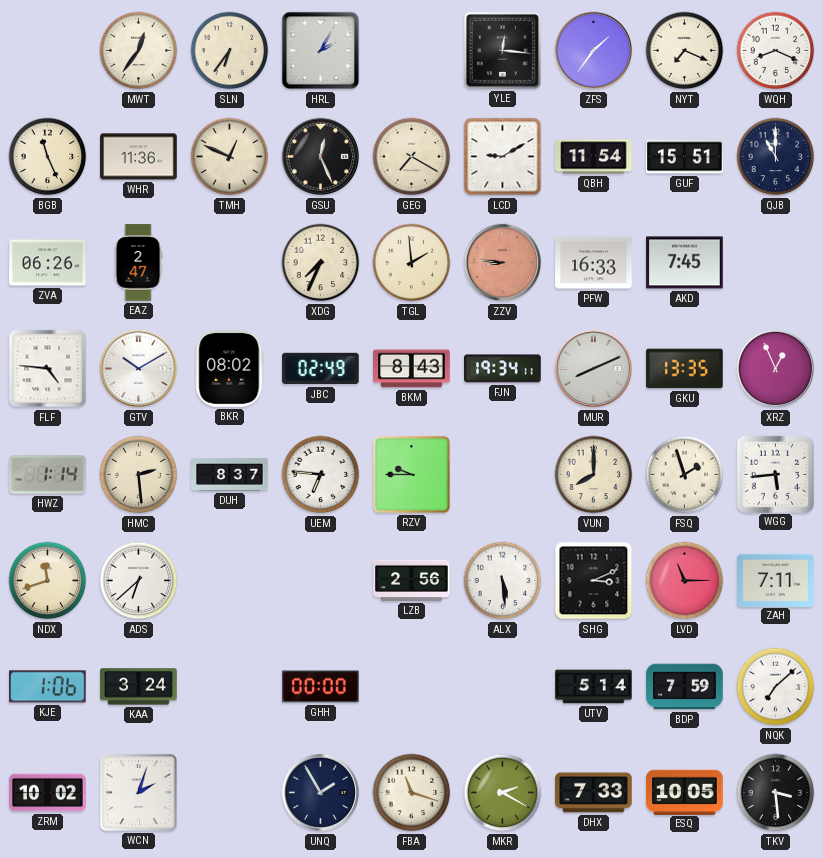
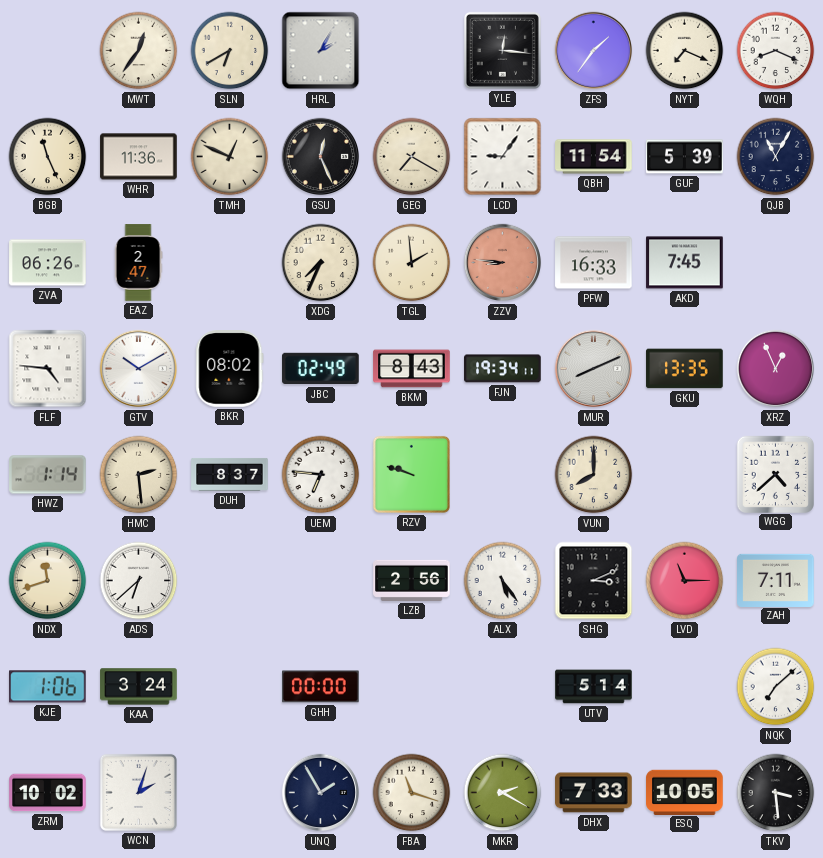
SLN: 6:36 -> 6:40 (230, 51)
LCD: 9:10 -> 9:06 (503, 157)
GUF: 15:51 -> 5:39 (685, 157)
QJB: 11:00 -> 11:05 (776, 157)
RZV: 9:45 -> 9:48 (411, 474)
FSQ: 1:57 -> none (685, 475)
WGG: 5:44 -> 4:38 (775, 474)
ALX: 5:29 -> 5:24 (503, 581)
BDP: 7:59 -> none (685, 687)
